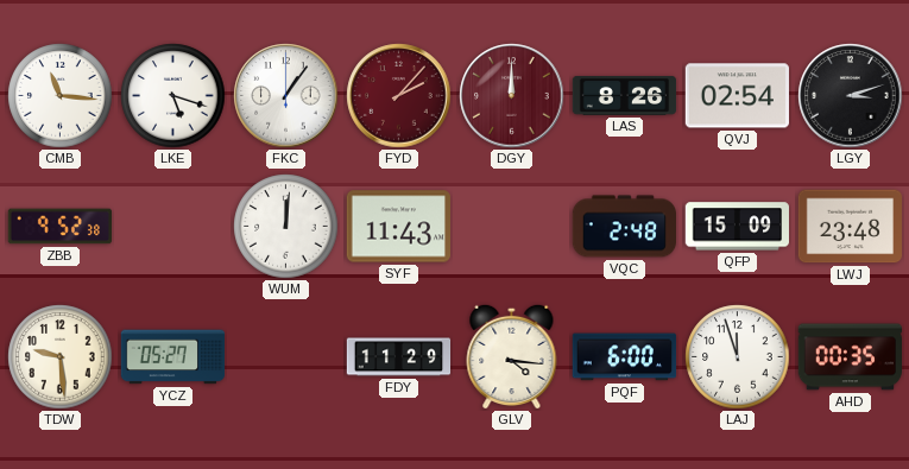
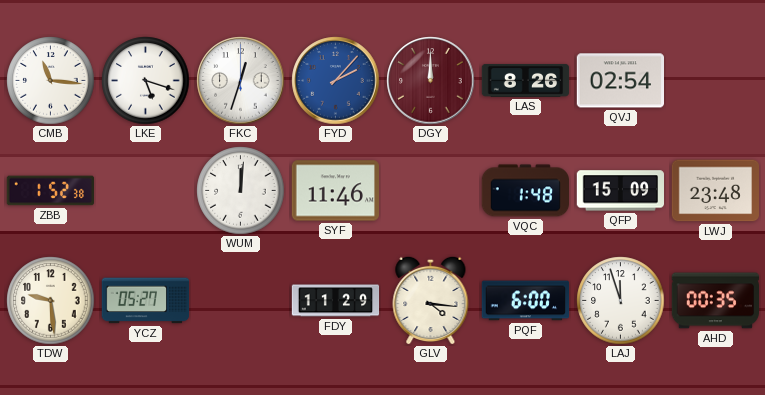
FKC: 1:06 -> 12:33 (241, 81)
FYD dial: burgundy -> blue (336, 81)
LGY: 3:12 -> none (851, 96)
ZBB: 9:52 -> 1:52 (51, 191)
SYF: 11:43 -> 11:46 (335, 191)
VQC: 2:48 -> 1:48 (525, 191)
